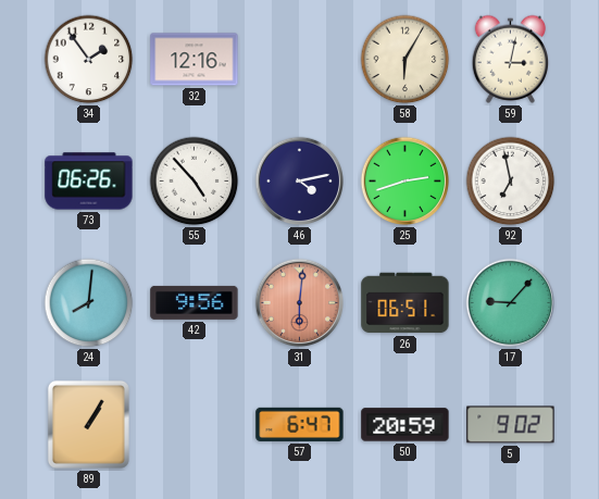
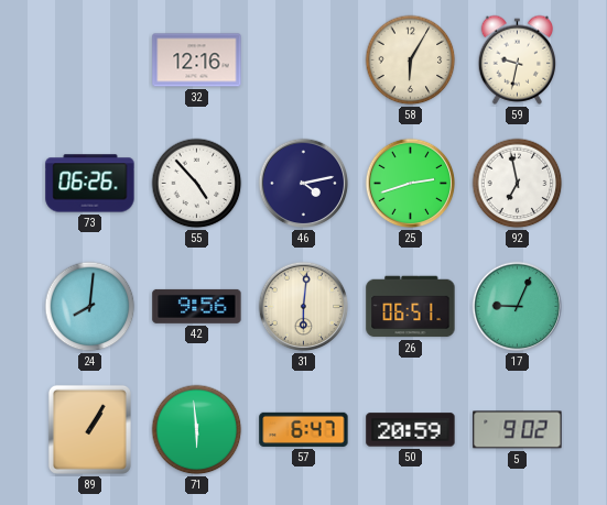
34: 1:54 -> none (89, 60)
59: 3:02 -> 9:32 (518, 59)
31 dial: salmon -> cream (304, 307)
17: 9:07 -> 9:04 (518, 307)
71: none -> 5:59 (197, 430)
